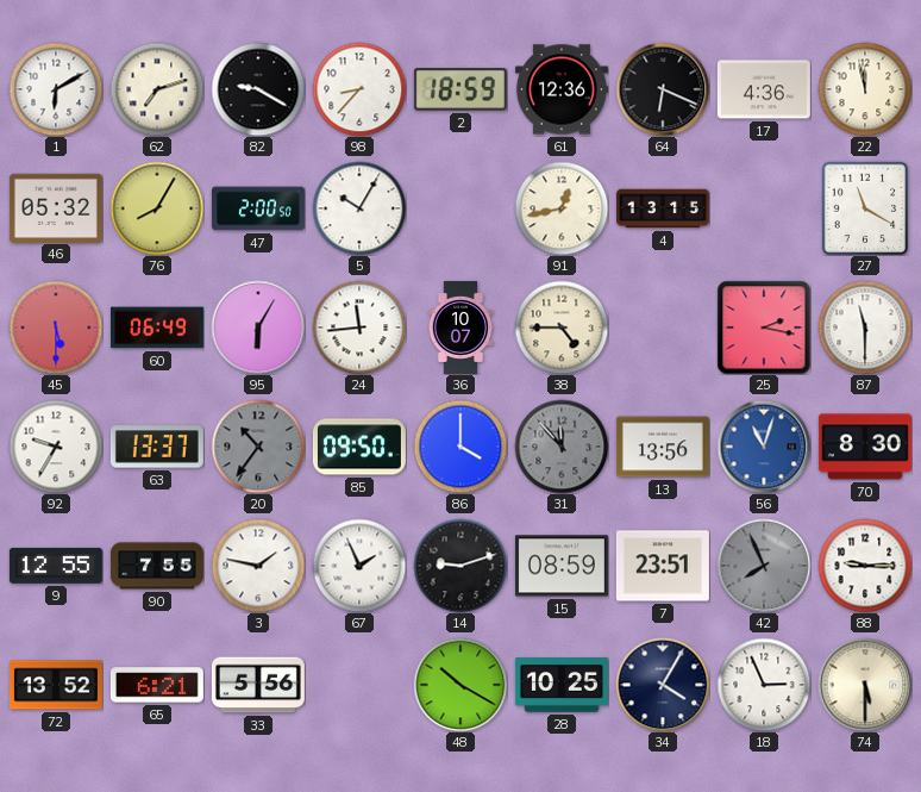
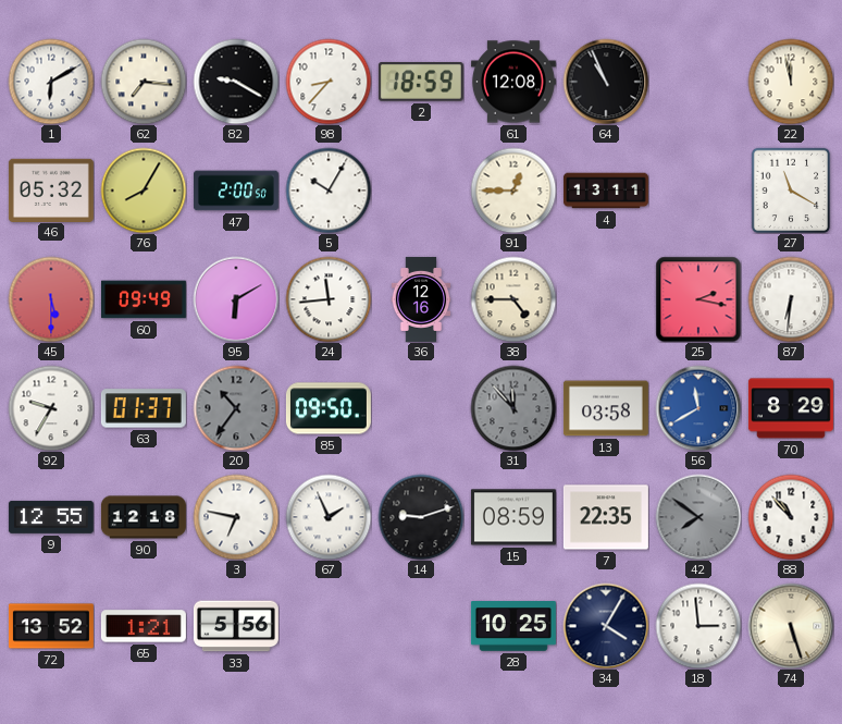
62: 7:12 -> 7:16 (144, 82)
61: 12:36 -> 12:08 (513, 82)
64: 6:19 -> 10:56 (606, 82)
17: 4:36 -> none (764, 89)
91: 12:43 -> 12:45 (513, 191)
4: 13:15 -> 13:11 (606, 191)
60: 06:49 -> 09:49 (144, 299)
95: 6:05 -> 6:10 (236, 299)
36: 10:07 -> 12:16 (421, 299)
87: 11:30 -> 6:31 (791, 299)
63: 13:37 -> 01:37 (144, 408)
86: 4:00 -> none (460, 447)
13: 13:56 -> 03:58 (606, 408)
56: 11:03 -> 11:40 (698, 408)
70: 8:30 -> 8:29 (791, 408)
90: 7:55 -> 12:18 (144, 517)
3: 1:47 -> 6:47 (236, 517)
7: 23:51 -> 22:35 (606, 517)
42: 7:56 -> 7:51 (698, 517)
88: 9:15 -> 10:53 (791, 517)
65: 6:21 -> 1:21 (144, 626)
48: 10:20 -> none (460, 685)
18: 2:56 -> 2:59 (698, 626)
74: 5:30 -> 5:27 (791, 626)
